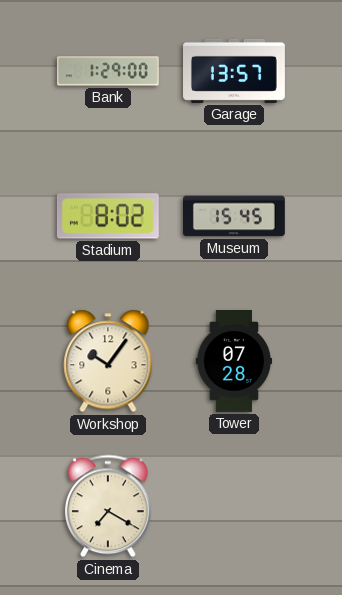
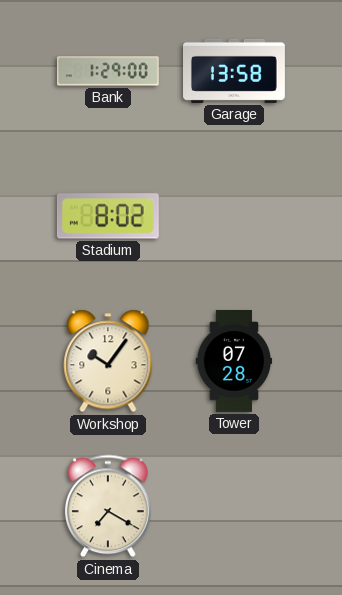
Garage: 13:57 -> 13:58 (235, 71)
Museum: 15:45 -> none (234, 216)
